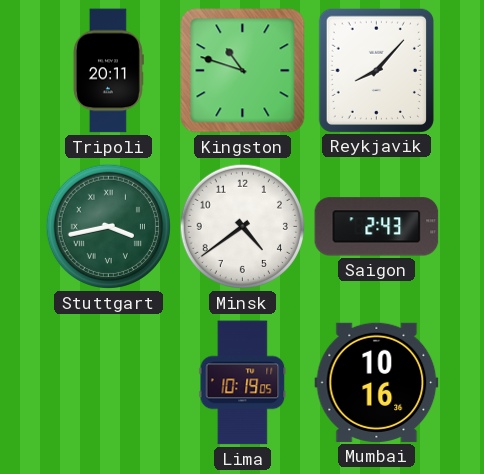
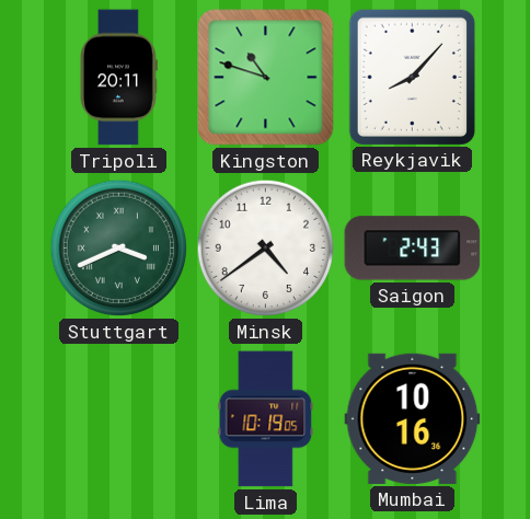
Stuttgart: 3:43 -> 3:41 (118, 247)
